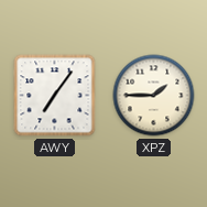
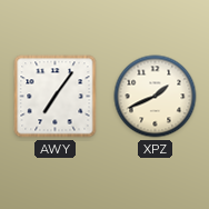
XPZ: 1:45 -> 1:41 (156, 97)
